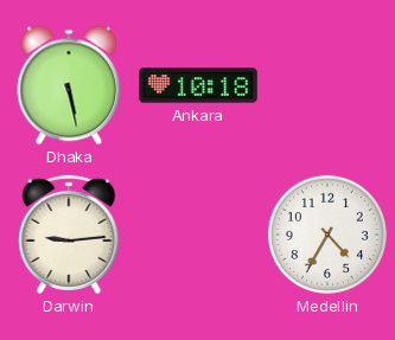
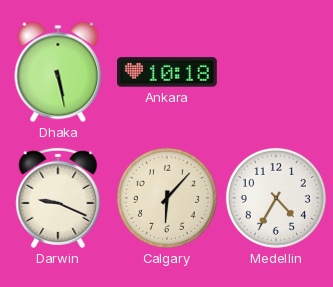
Darwin: 9:14 -> 9:19 (58, 198)
Calgary: none -> 6:07 (167, 198)
